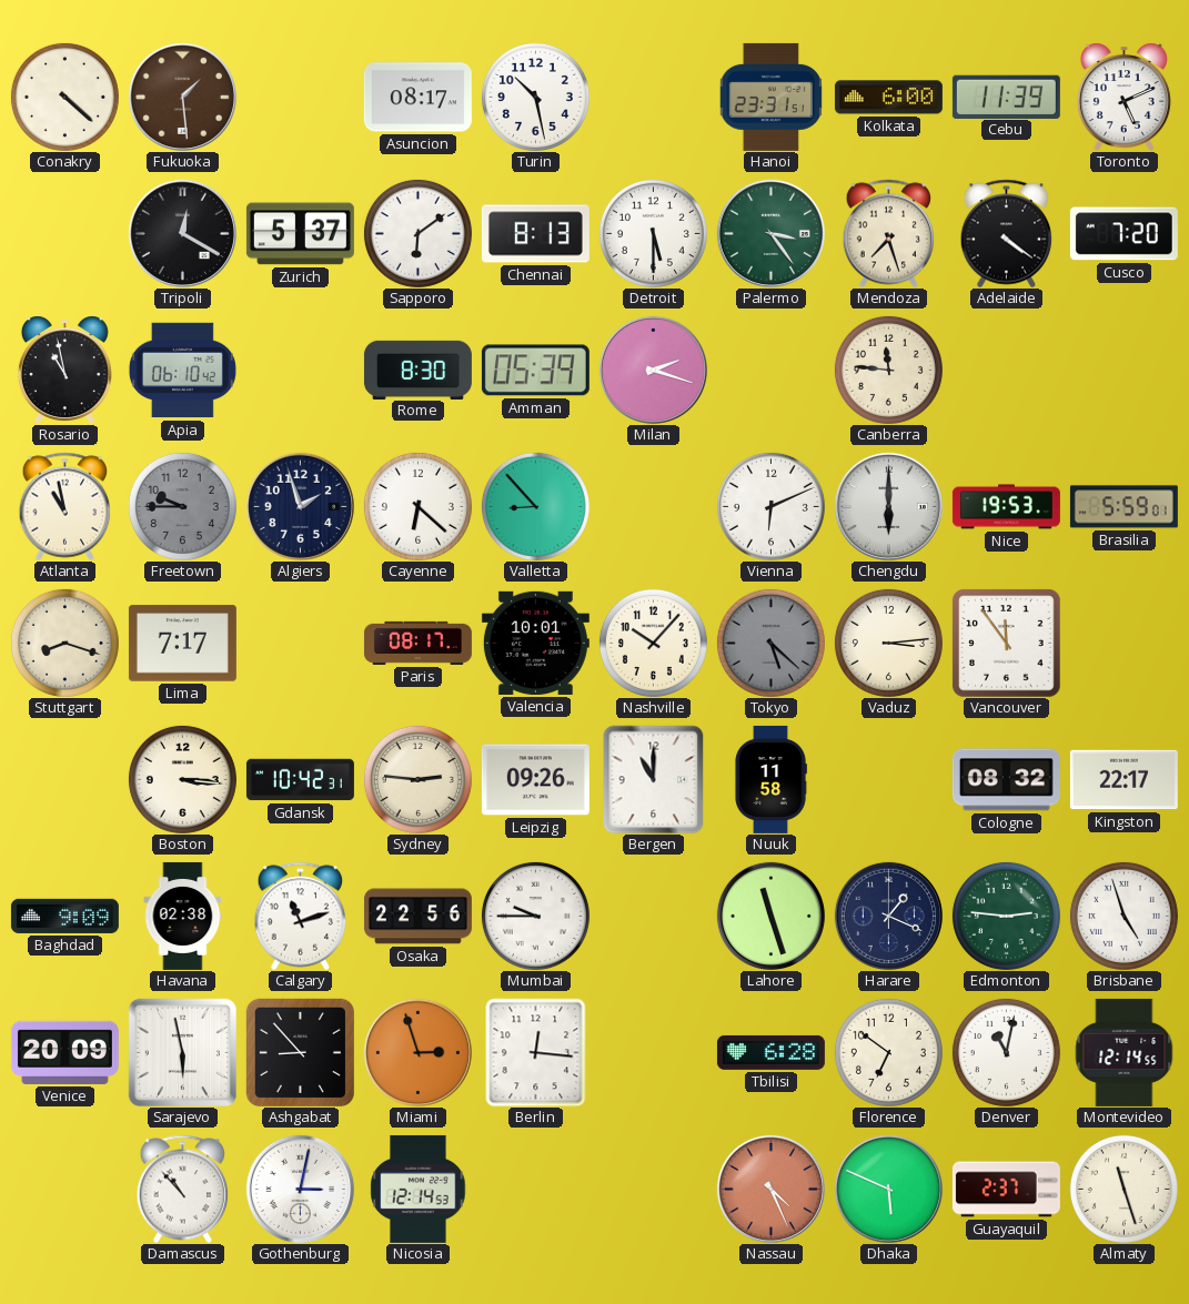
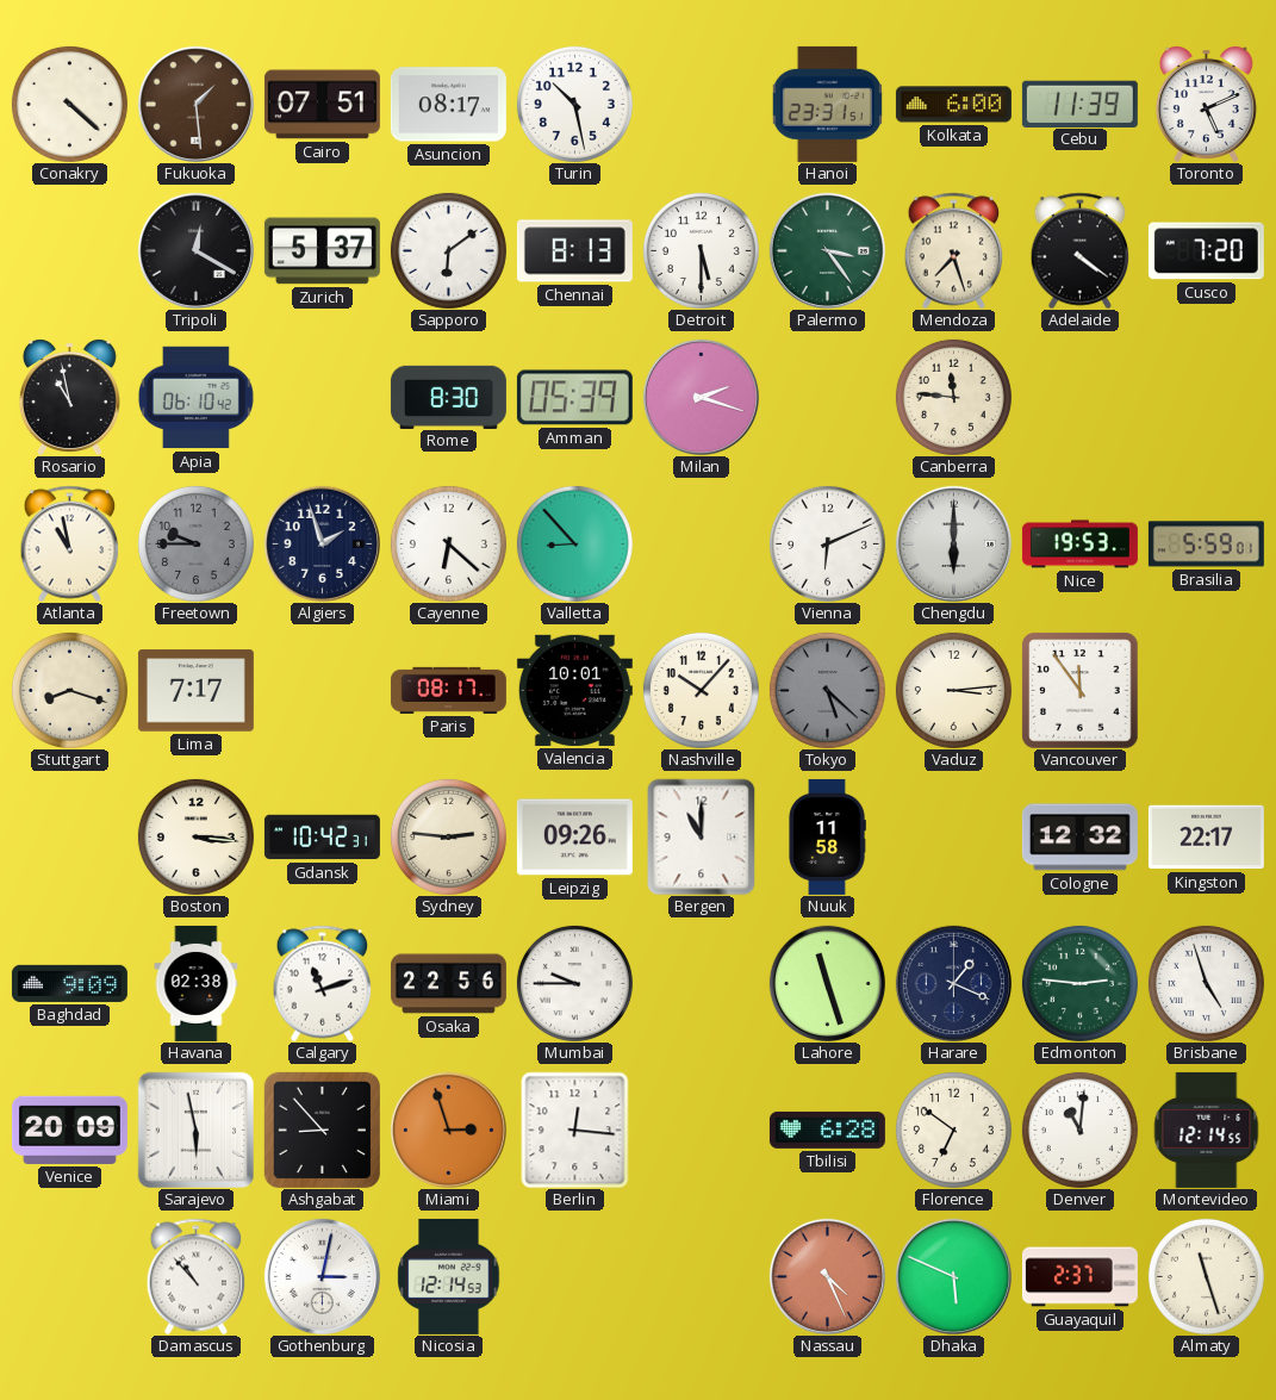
Cairo: none -> 07:51 (322, 105)
Cologne: 08:32 -> 12:32 (1079, 838)
Denver: 11:02 -> 11:01 (1079, 1130)
